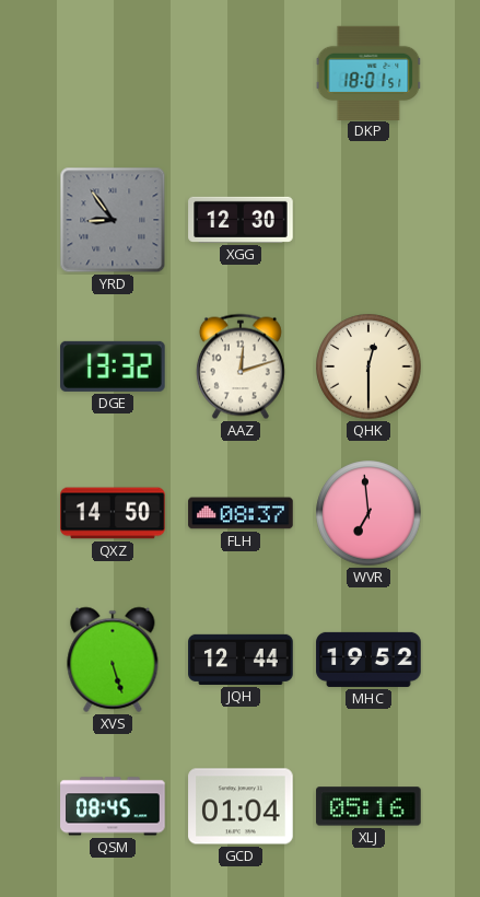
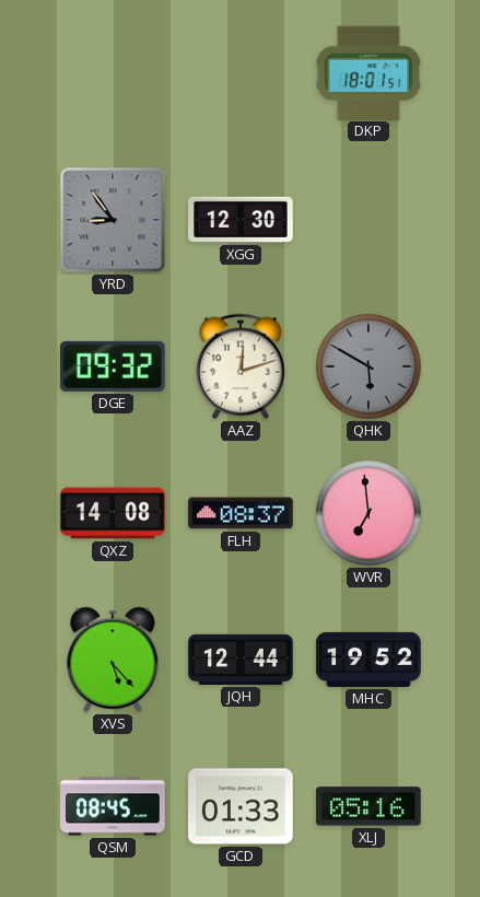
DGE: 13:32 -> 09:32 (113, 366)
QHK: 12:30 -> 5:50 (368, 366)
QHK dial: cream -> grey (368, 366)
QXZ: 14:50 -> 14:08 (113, 513)
XVS: 5:27 -> 5:23 (113, 660)
GCD: 01:04 -> 01:33 (241, 806)
